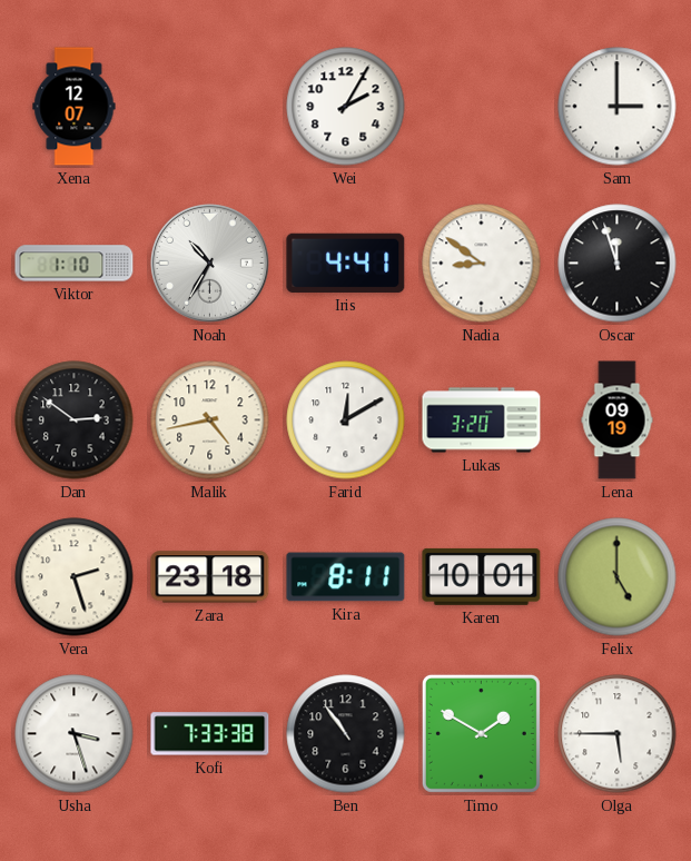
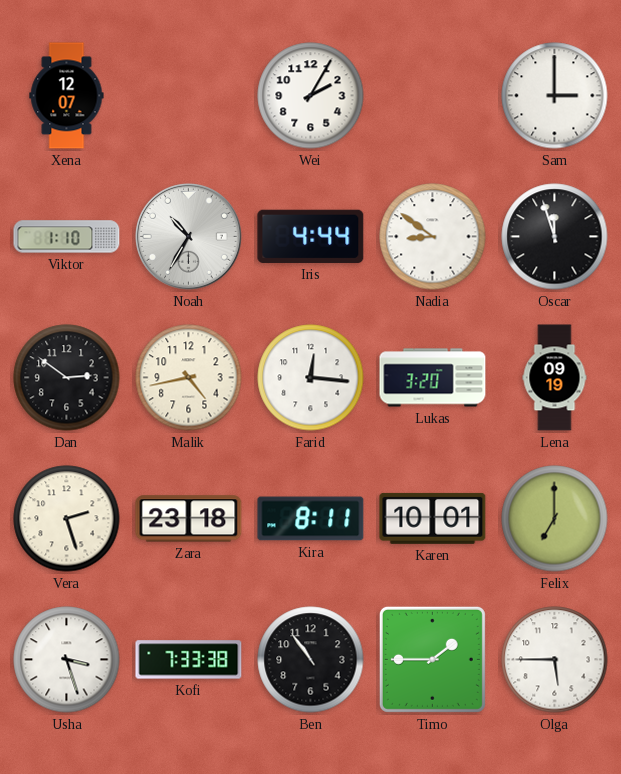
Iris: 4:41 -> 4:44 (311, 236)
Farid: 12:10 -> 12:16 (311, 378)
Felix: 5:00 -> 7:00 (555, 519)
Timo: 1:50 -> 1:45 (432, 659)
